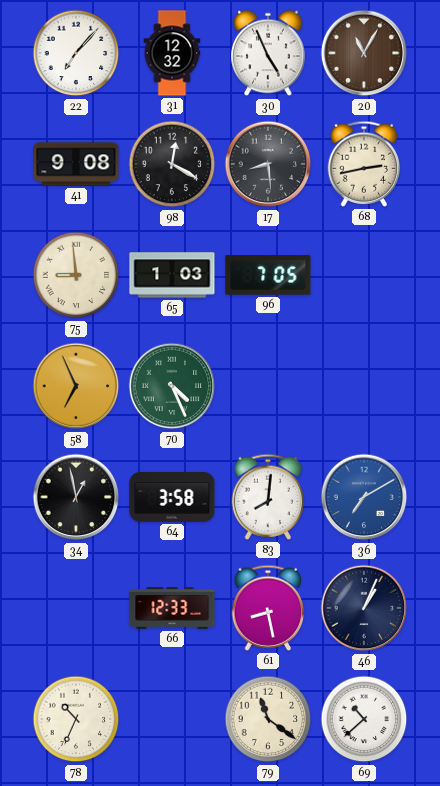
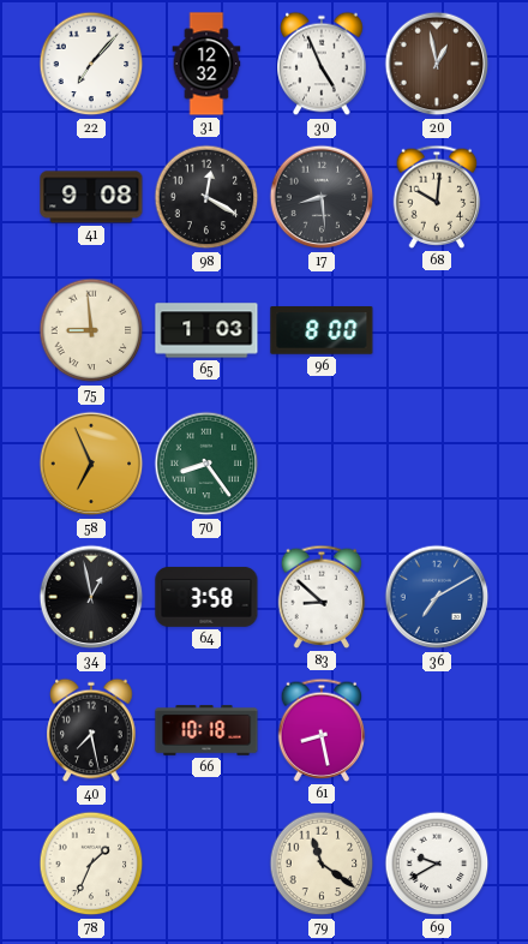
20: 11:05 -> 12:58 (437, 64)
68: 2:43 -> 10:01 (437, 197)
96: 7:05 -> 8:00 (322, 331)
70: 4:26 -> 8:24 (206, 464)
83: 8:01 -> 8:52 (322, 597)
40: none -> 7:28 (91, 730)
66: 12:33 -> 10:18 (206, 730)
46: 1:04 -> none (364, 608)
78: 10:34 -> 1:34 (91, 864)
69: 10:38 -> 9:40 (437, 864)
